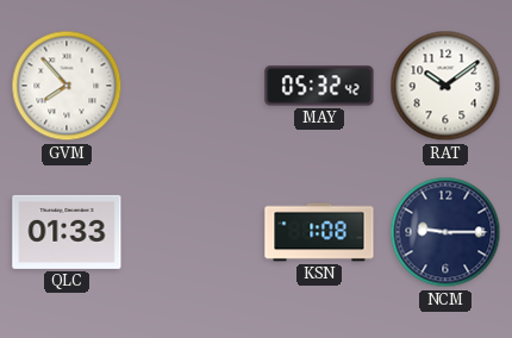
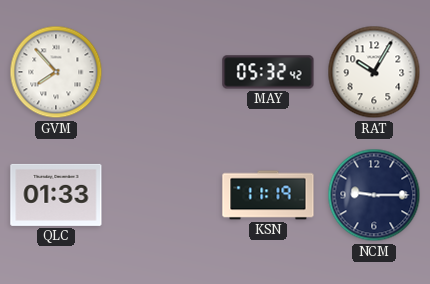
RAT: 10:09 -> 10:05 (374, 72)
KSN: 1:08 -> 11:19 (268, 195)
